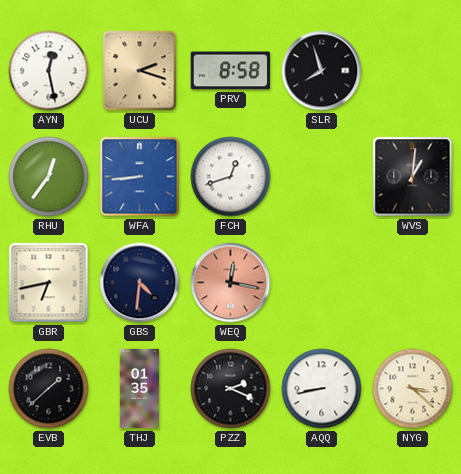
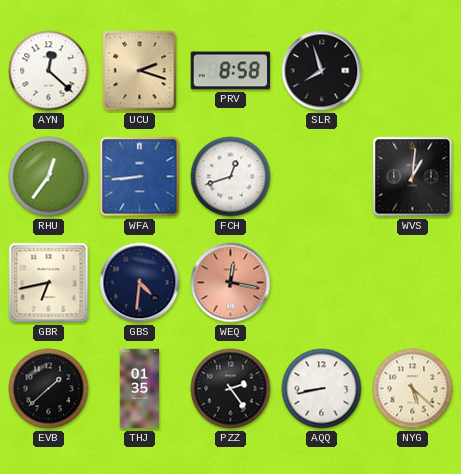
AYN: 12:28 -> 12:22 (49, 71)
PZZ: 2:19 -> 2:24 (231, 389)
NYG: 3:22 -> 5:22 (413, 389)
